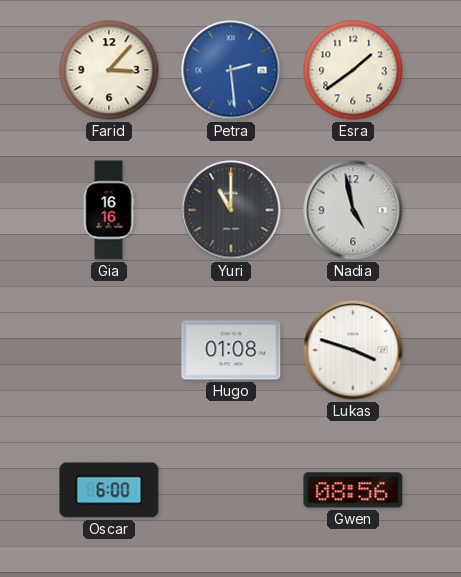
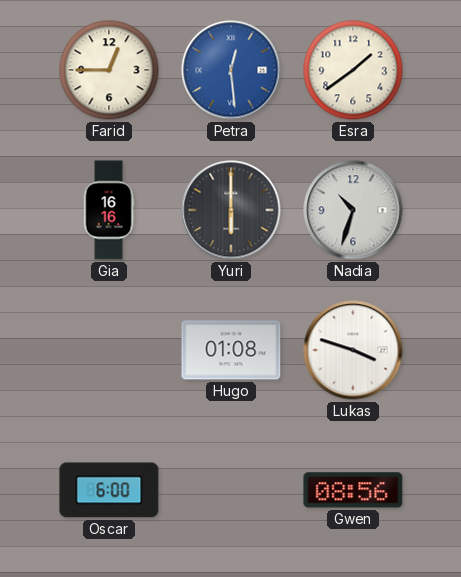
Farid: 3:07 -> 12:45 (109, 70)
Petra: 2:29 -> 12:29 (231, 70)
Yuri: 11:00 -> 6:00 (231, 210)
Nadia: 4:58 -> 10:33 (353, 210)
